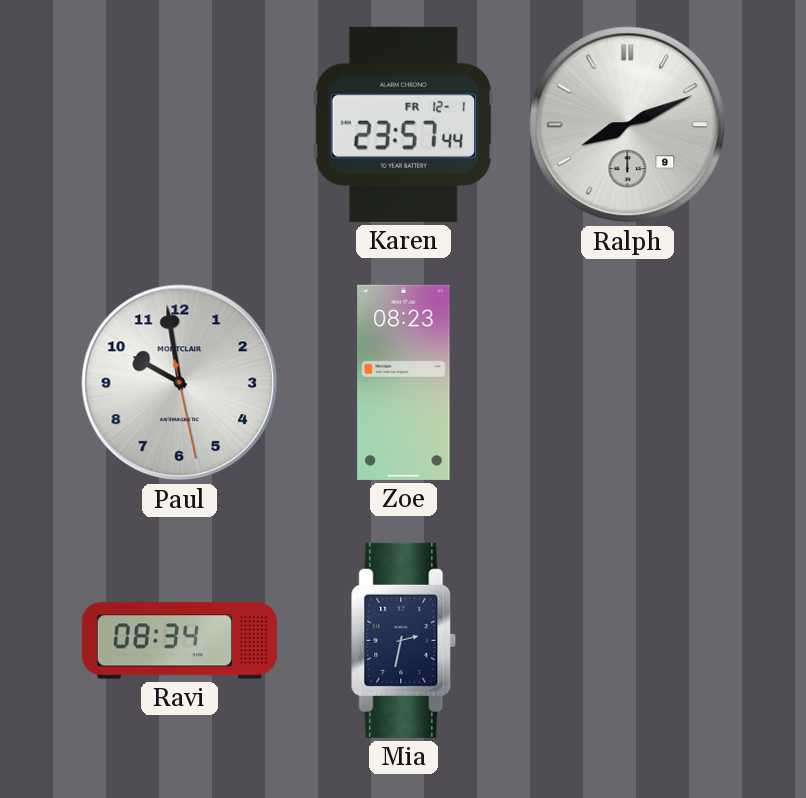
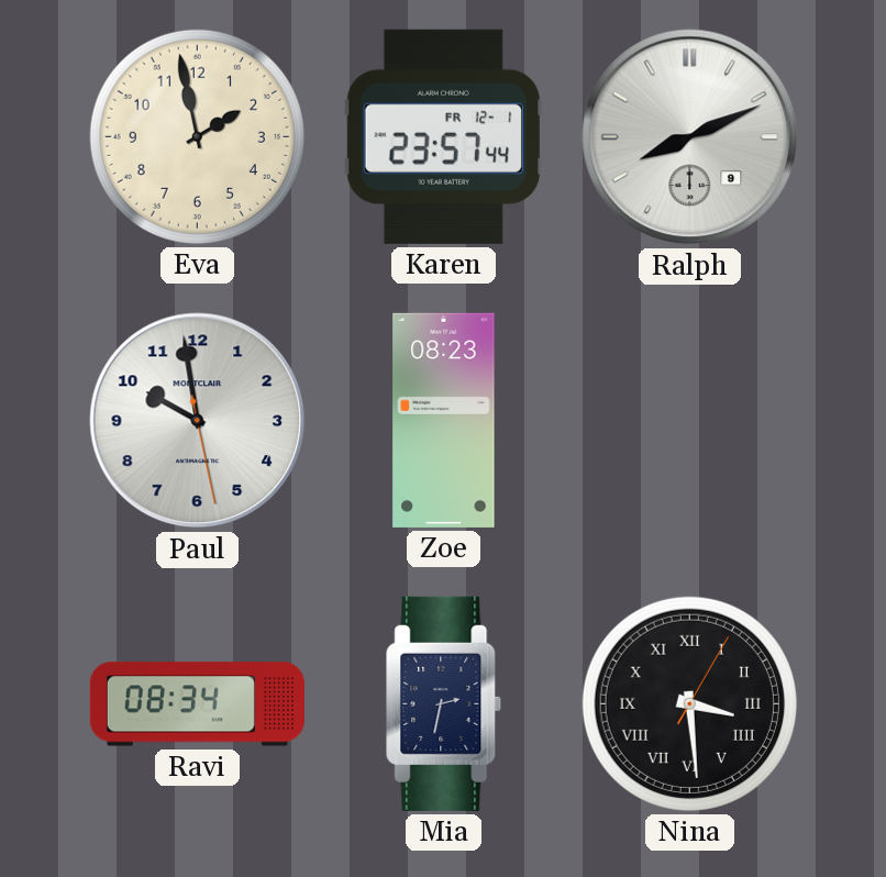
Eva: none -> 1:58 (197, 136)
Nina: none -> 3:29 (689, 703)
